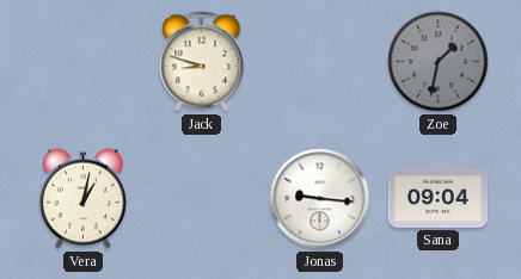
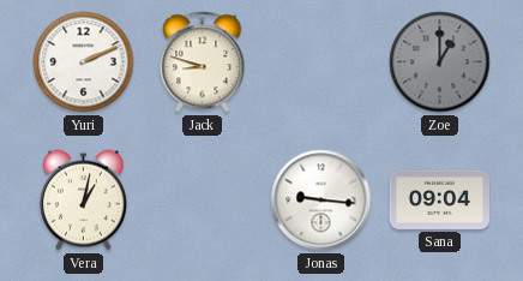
Yuri: none -> 2:11 (84, 62)
Zoe: 1:32 -> 1:00 (440, 62)
